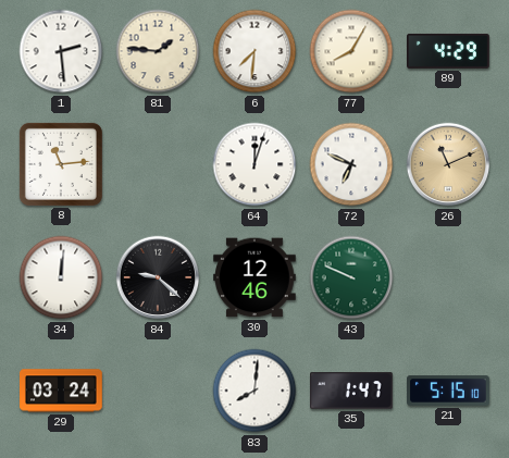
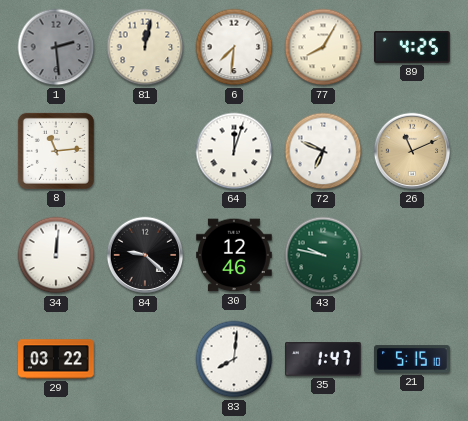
1 dial: white -> grey (56, 47)
81: 1:46 -> 12:02 (145, 47)
89: 4:29 -> 4:25 (413, 47)
43: 9:49 -> 9:47 (323, 255)
29: 03:24 -> 03:22 (57, 359)
